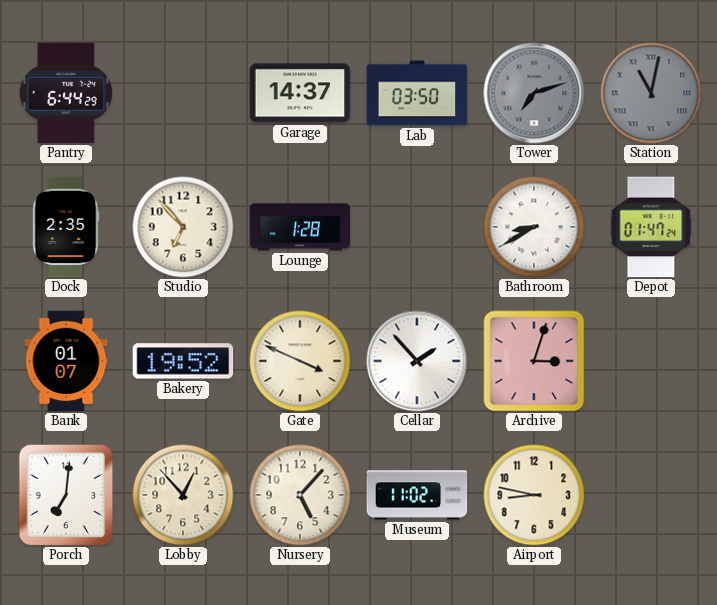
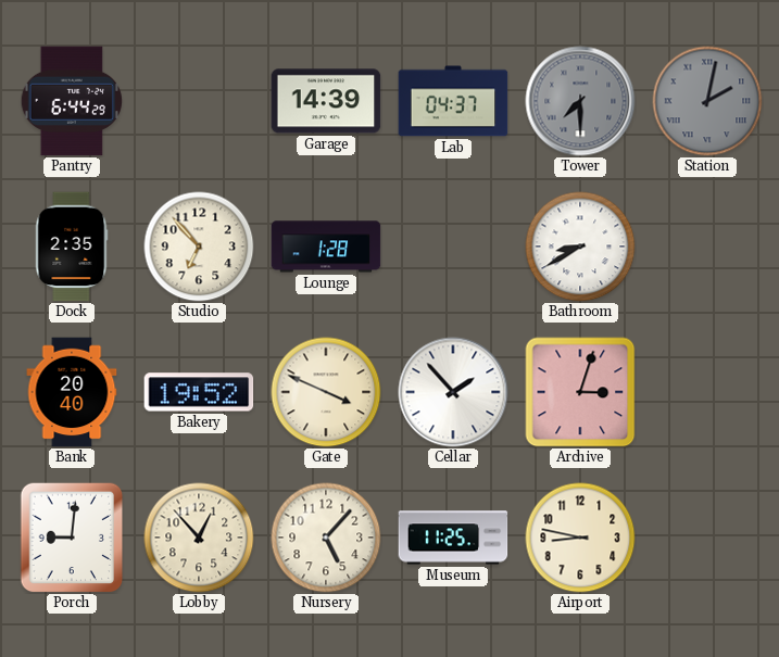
Garage: 14:37 -> 14:39 (326, 101)
Lab: 03:50 -> 04:37 (453, 101)
Tower: 7:12 -> 7:30 (580, 101)
Station: 11:02 -> 2:02 (707, 101)
Depot: 01:47 -> none (651, 227)
Bank: 01:07 -> 20:40 (72, 392)
Porch: 7:01 -> 9:01 (72, 538)
Museum: 11:02 -> 11:25 (453, 538)
